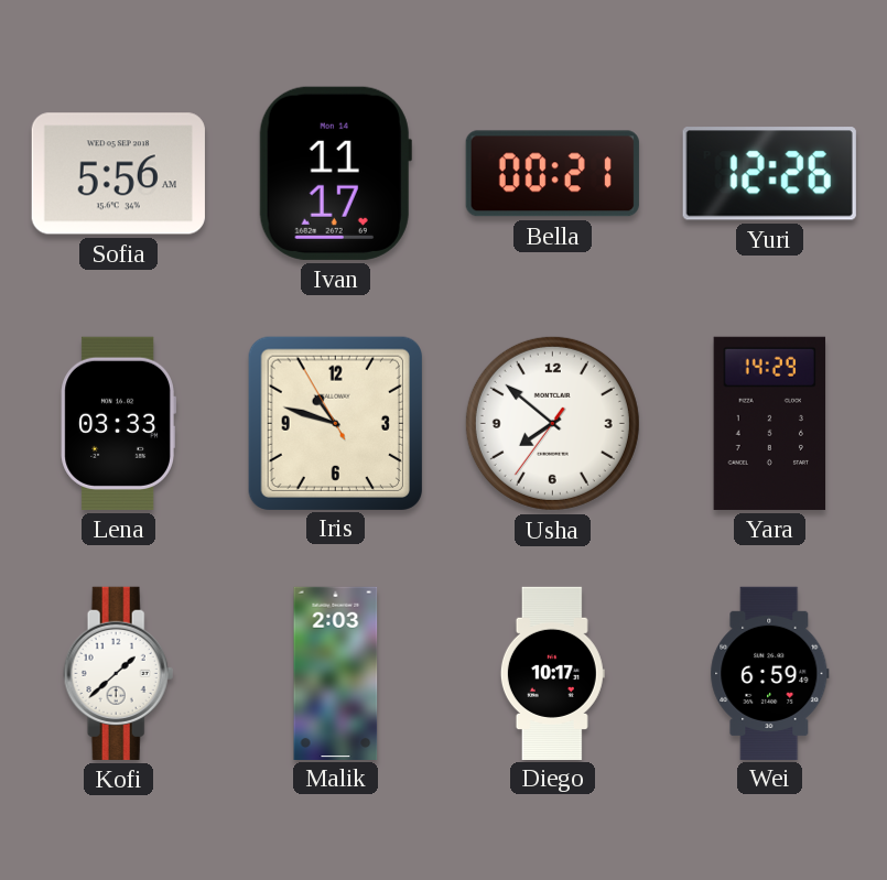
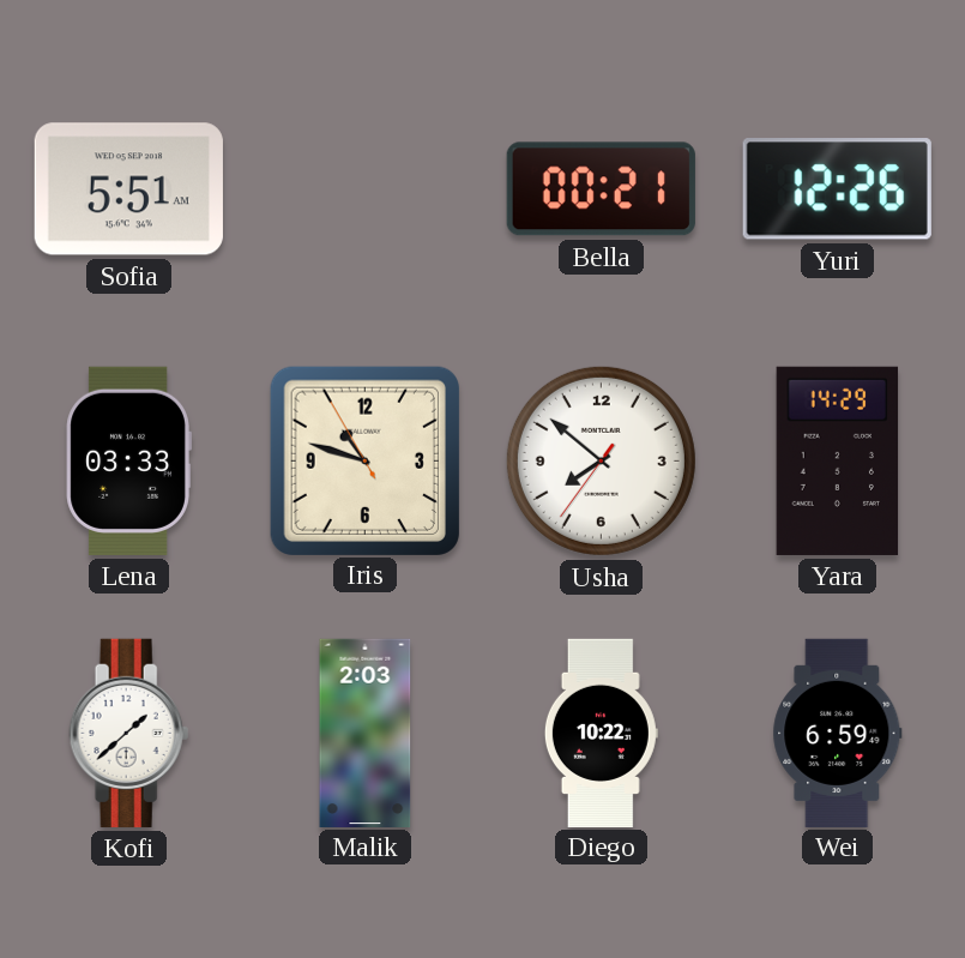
Sofia: 5:56 -> 5:51 (128, 189)
Ivan: 11:17 -> none (335, 173)
Diego: 10:17 -> 10:22 (601, 733)
